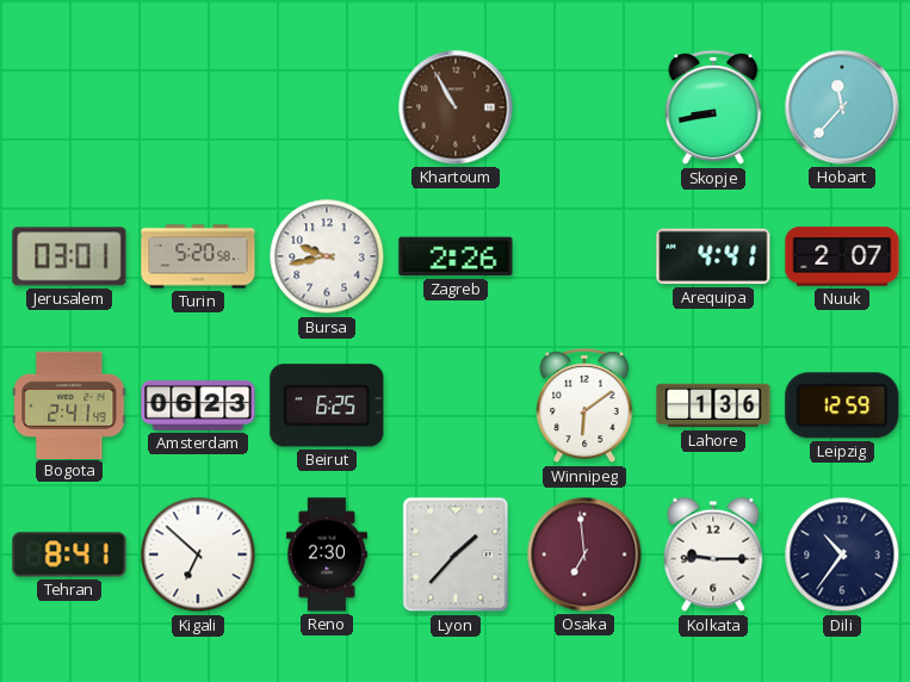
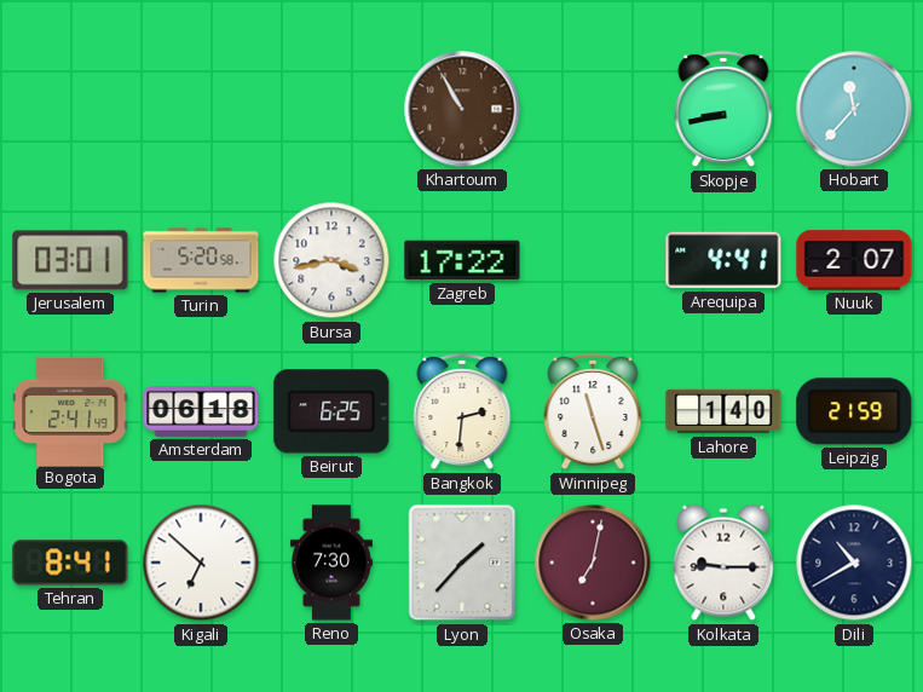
Bursa: 9:43 -> 3:43 (331, 260)
Zagreb: 2:26 -> 17:22 (462, 260)
Amsterdam: 06:23 -> 06:18 (201, 411)
Bangkok: none -> 2:31 (462, 411)
Winnipeg: 6:09 -> 11:27 (593, 411)
Lahore: 1:36 -> 1:40 (723, 411)
Leipzig: 12:59 -> 21:59 (854, 411)
Reno: 2:30 -> 7:30 (331, 563)
Osaka: 6:59 -> 7:02 (593, 563)
Dili: 10:36 -> 10:40 (854, 563)
